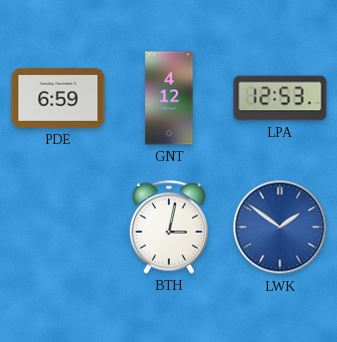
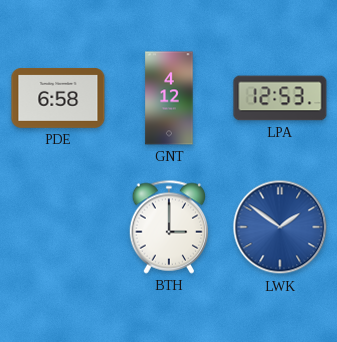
PDE: 6:59 -> 6:58 (58, 99)
BTH: 3:02 -> 3:00 (169, 227)
